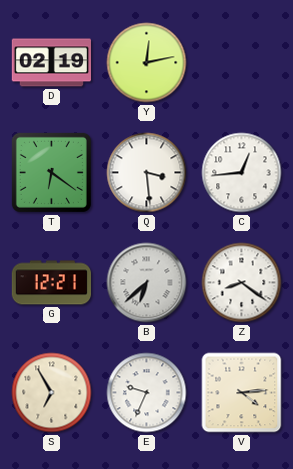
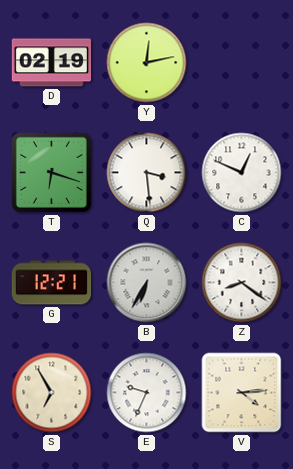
T: 6:21 -> 6:18 (51, 172)
C: 12:44 -> 12:49 (242, 173)
B: 6:38 -> 6:35 (147, 283)
